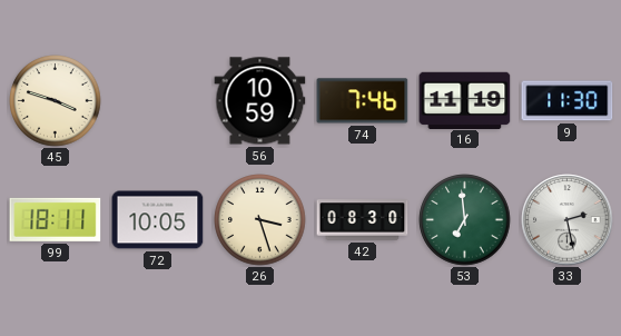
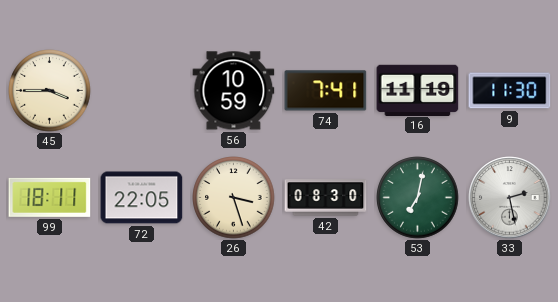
45: 3:48 -> 3:45 (50, 91)
74: 7:46 -> 7:41 (326, 91)
72: 10:05 -> 22:05 (142, 198)
53: 6:59 -> 7:02 (418, 198)
